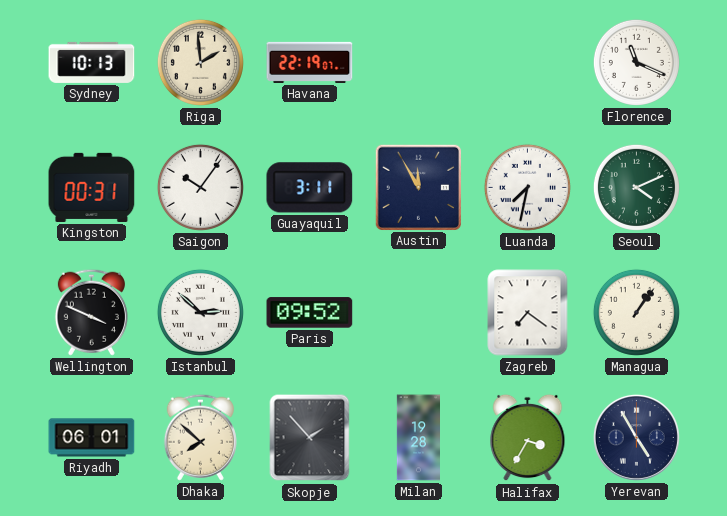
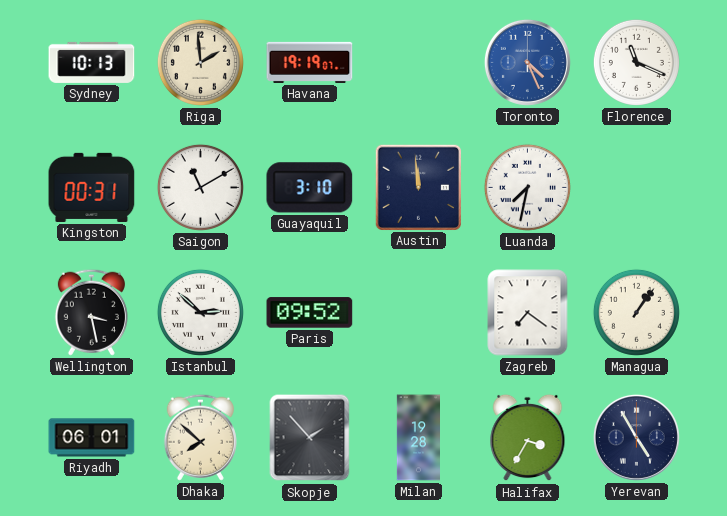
Havana: 22:19 -> 19:19 (310, 62)
Toronto: none -> 4:26 (527, 62)
Saigon: 10:06 -> 11:10 (200, 187)
Guayaquil: 3:11 -> 3:10 (310, 188)
Austin: 11:55 -> 11:59 (418, 187)
Seoul: 4:11 -> none (636, 187)
Wellington: 3:49 -> 3:28 (91, 312)
